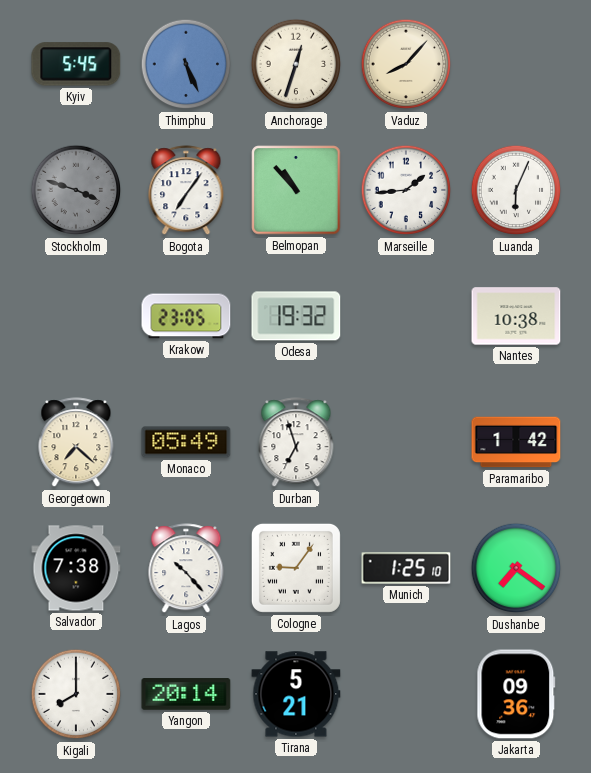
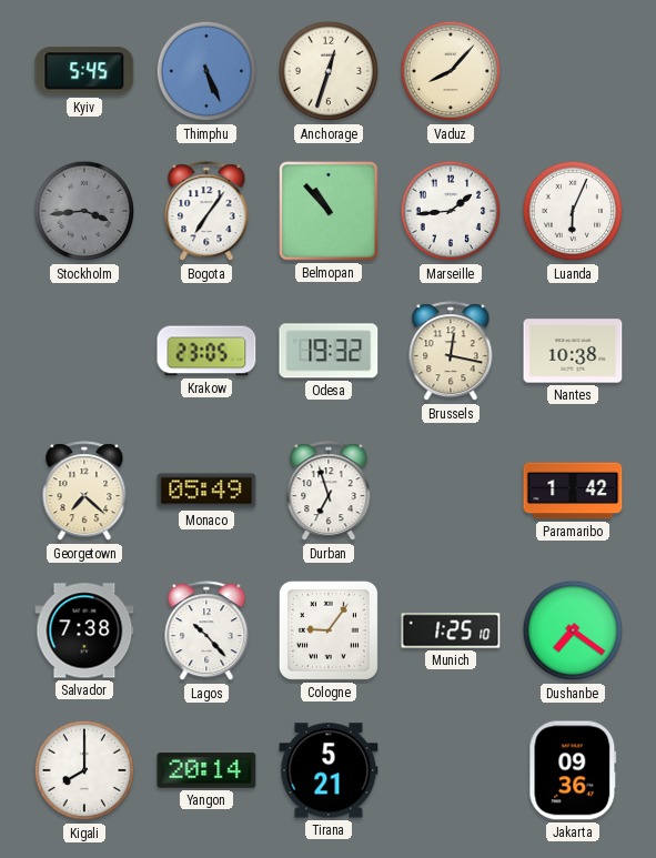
Stockholm: 3:48 -> 3:44 (84, 211)
Brussels: none -> 12:17 (451, 352)
